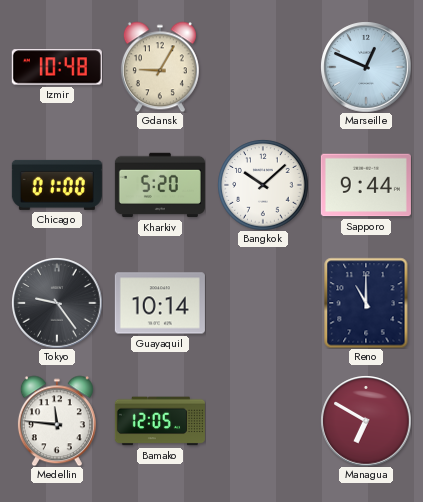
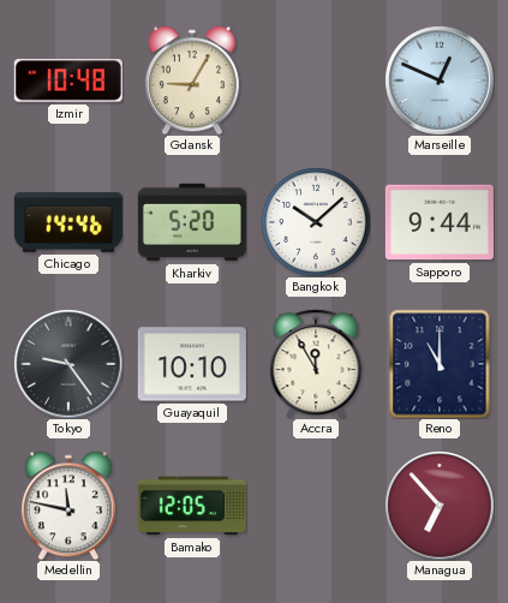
Chicago: 01:00 -> 14:46 (68, 222)
Guayaquil: 10:14 -> 10:10 (192, 364)
Accra: none -> 11:55 (316, 364)
Medellin: 11:46 -> 11:47 (68, 506)
Managua: 6:50 -> 6:53 (440, 506)
